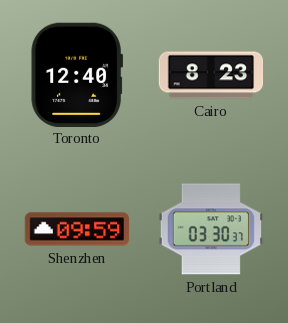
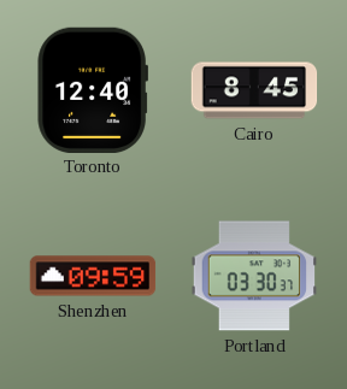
Cairo: 8:23 -> 8:45 (254, 90)
